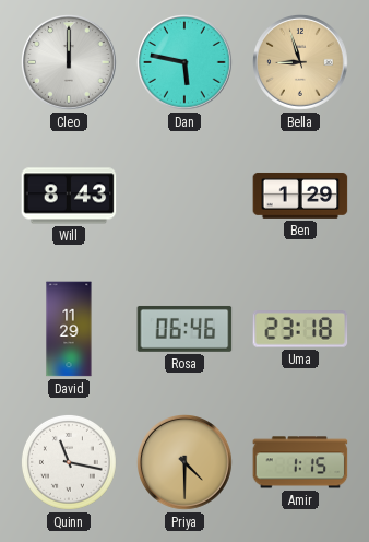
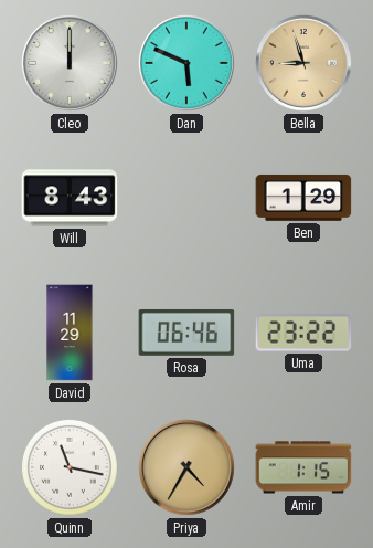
Dan: 5:47 -> 5:49 (188, 64)
Uma: 23:18 -> 23:22 (303, 334)
Priya: 4:30 -> 4:35 (188, 468)
